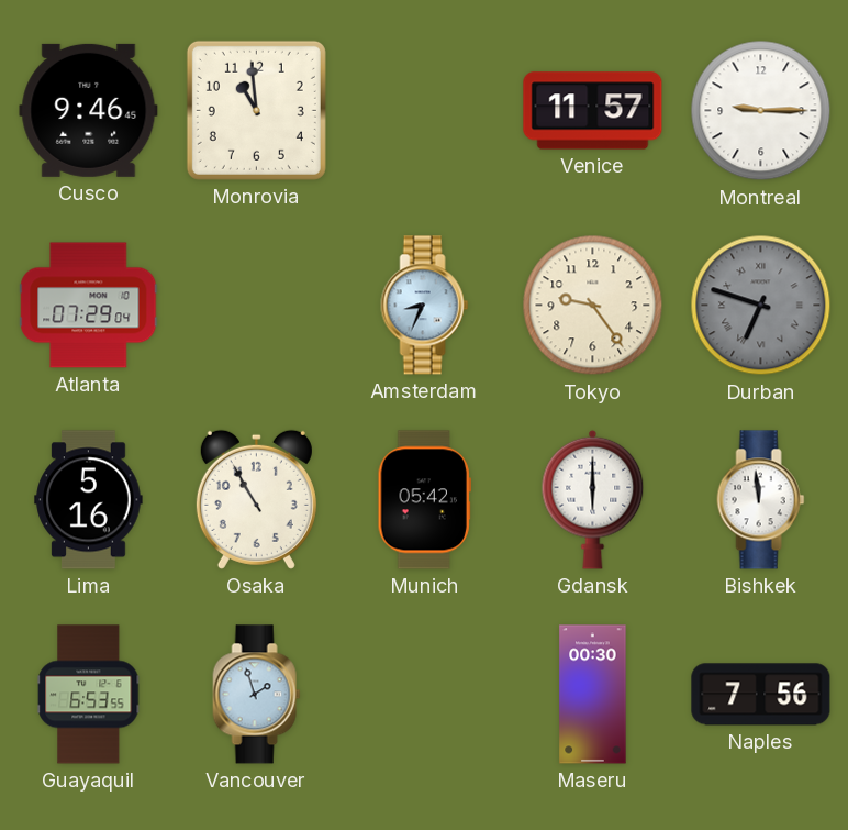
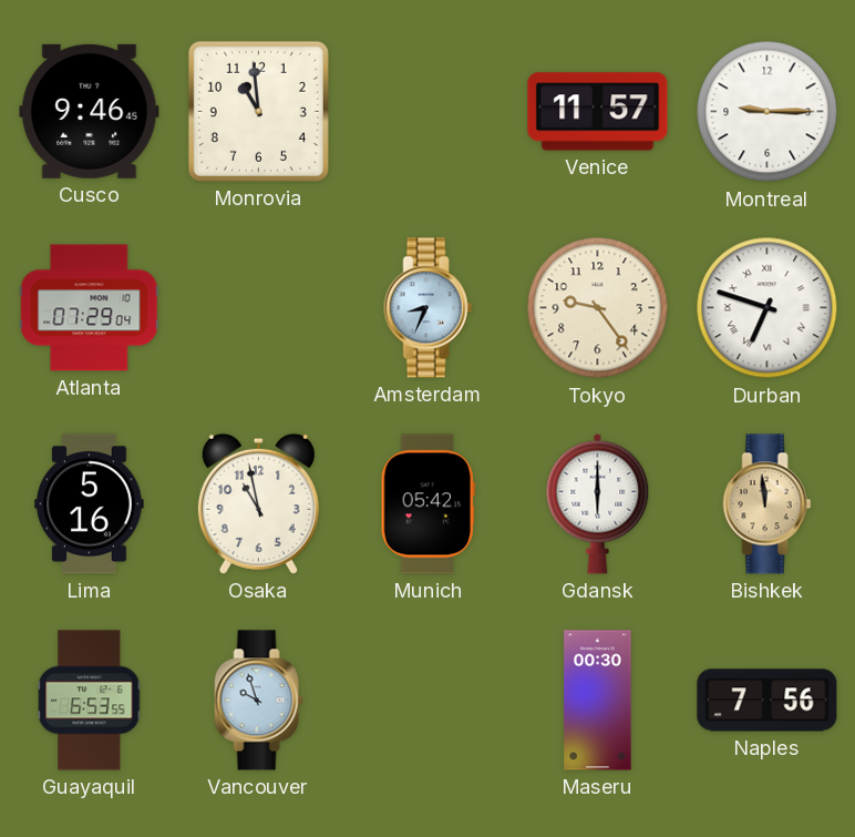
Durban dial: grey -> white (768, 308)
Osaka: 10:55 -> 10:58 (258, 503)
Bishkek dial: white -> champagne (768, 504)
Vancouver: 1:57 -> 9:57 (259, 701)
